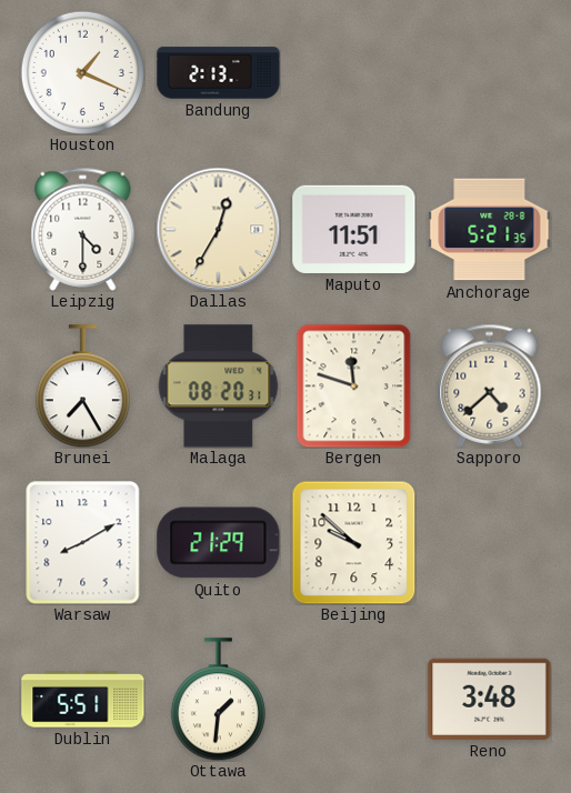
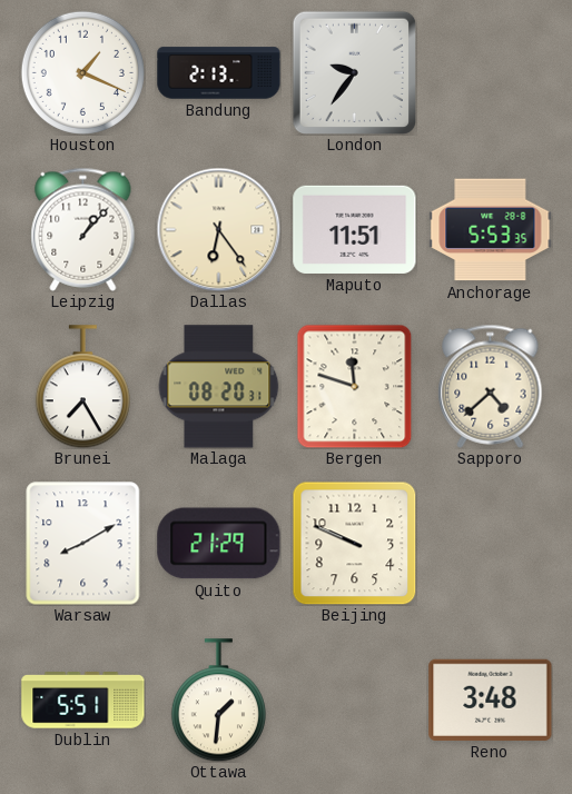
London: none -> 9:36 (354, 72)
Leipzig: 4:30 -> 1:07 (83, 229)
Dallas: 12:35 -> 6:24 (218, 229)
Anchorage: 5:21 -> 5:53 (491, 230)
Beijing: 9:52 -> 9:49 (354, 543)
